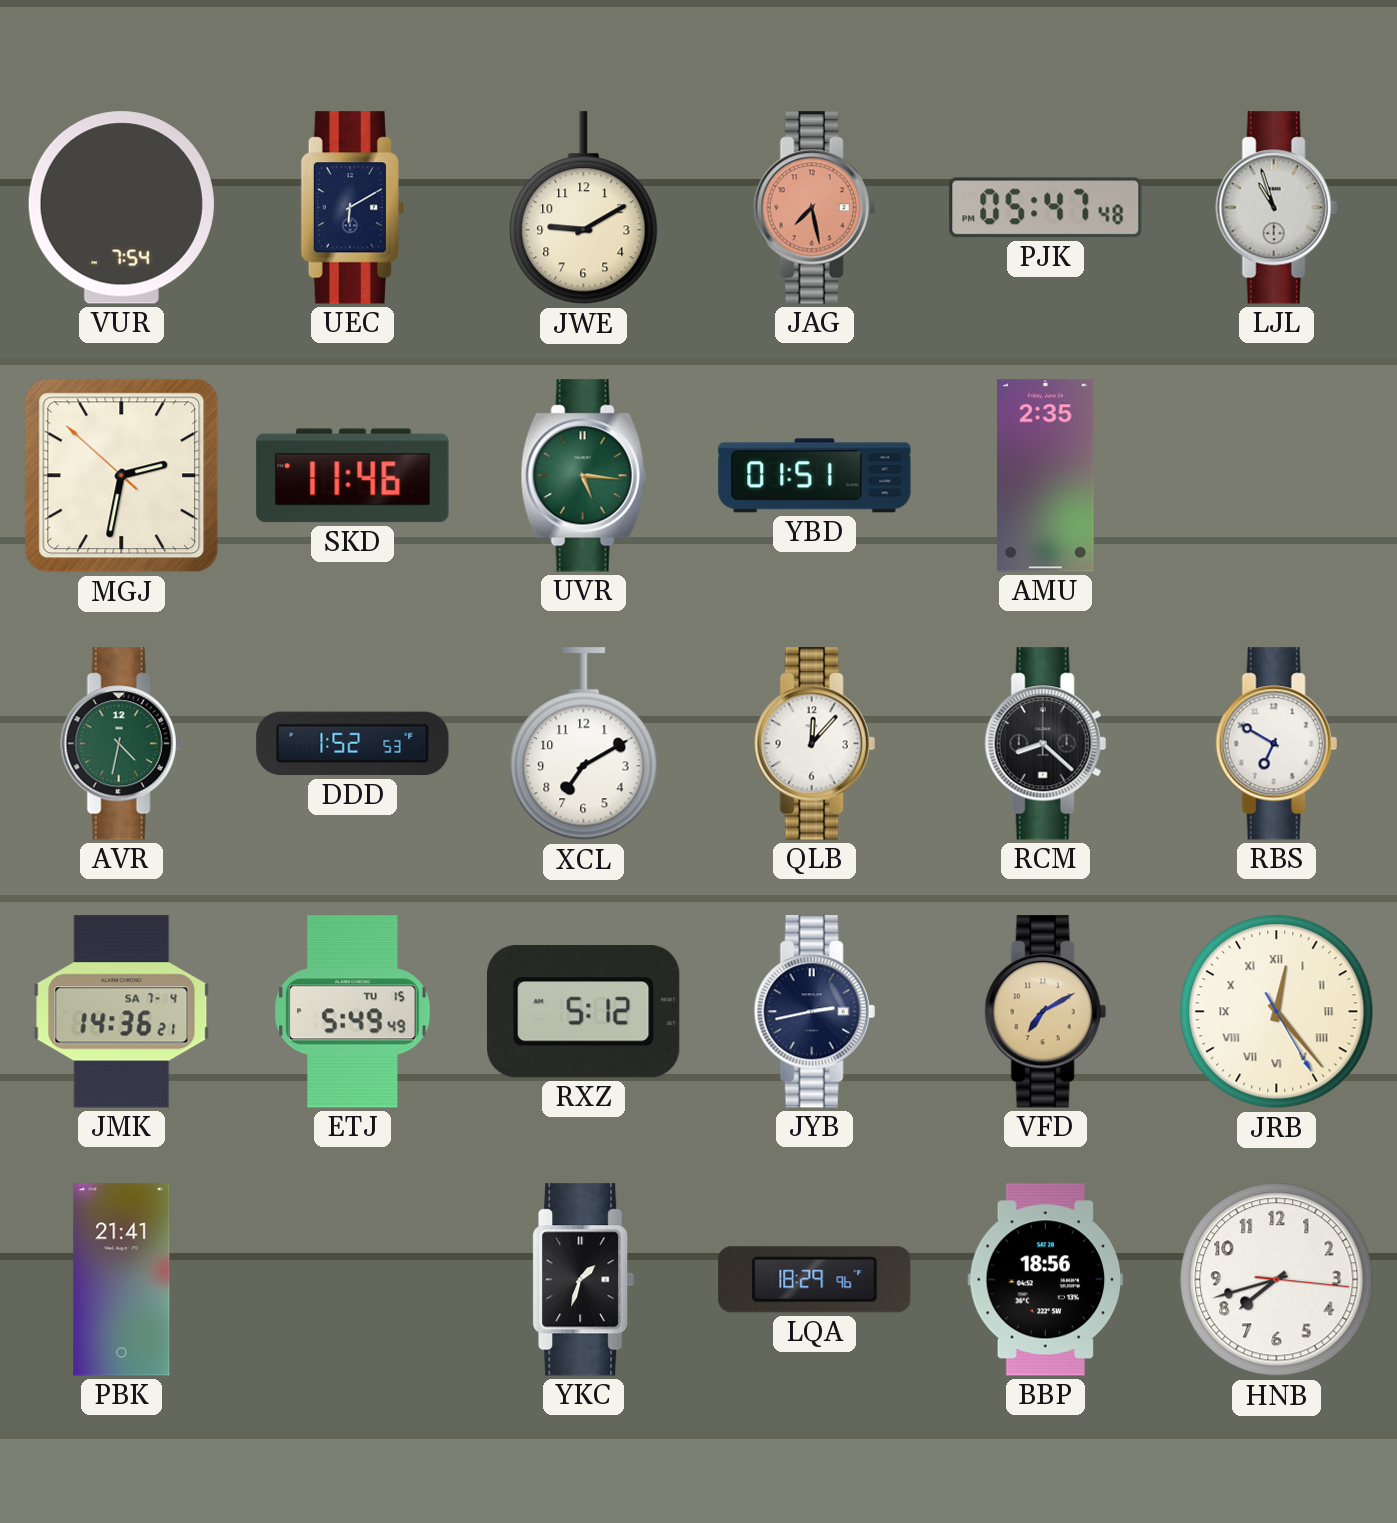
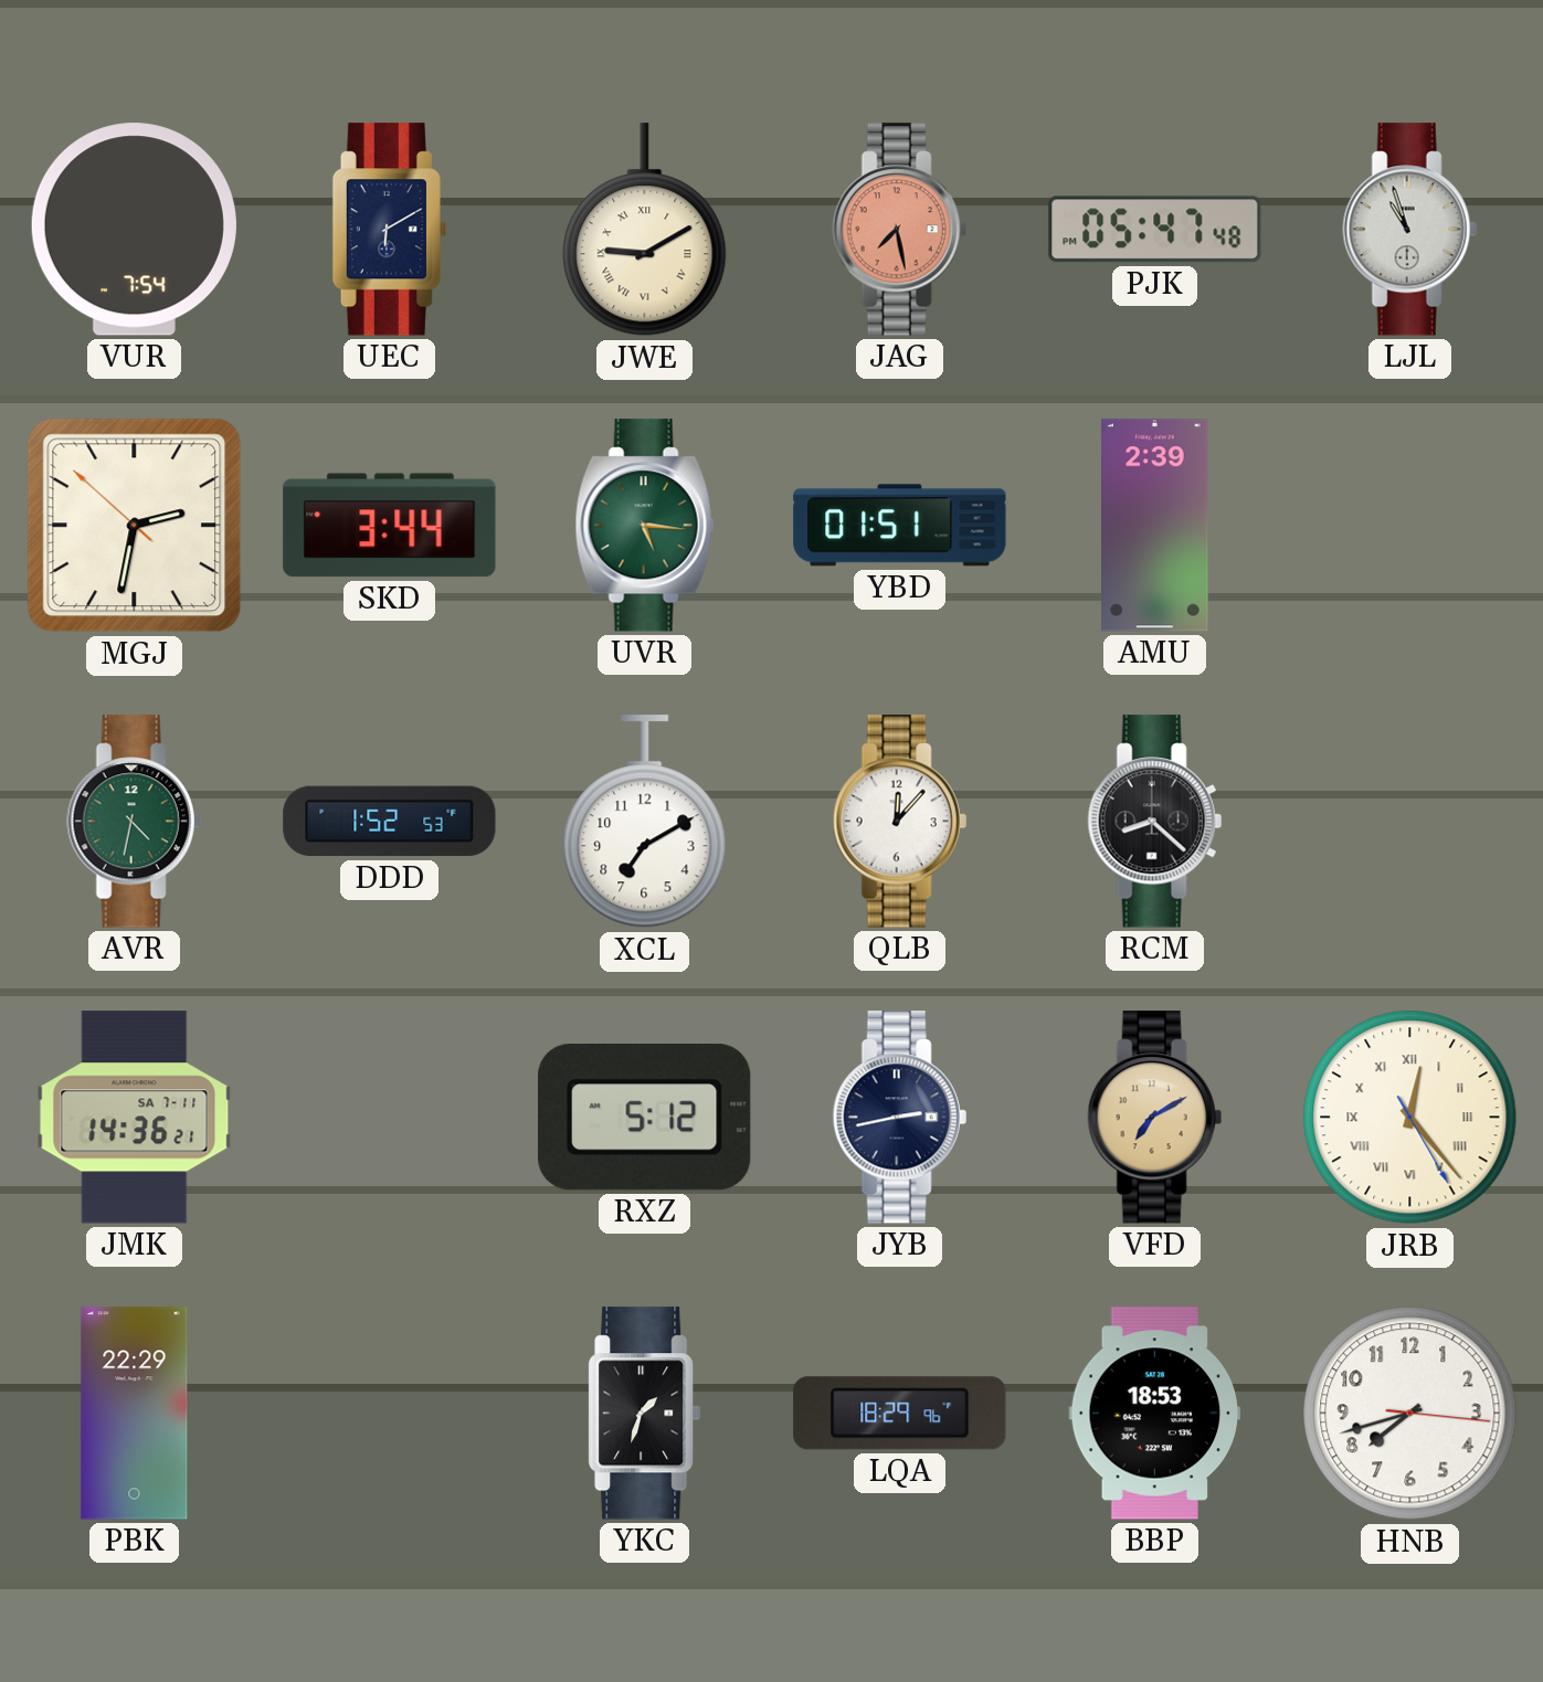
JWE numerals: Arabic -> Roman (645, 230)
SKD: 11:46 -> 3:44 (390, 526)
AMU: 2:35 -> 2:39 (1155, 526)
RBS: 6:50 -> none (1276, 744)
JMK date: SA 7-4 -> SA 7-11 (135, 1118)
ETJ: 5:49 -> none (353, 1012)
PBK: 21:41 -> 22:29 (135, 1414)
BBP: 18:56 -> 18:53 (1155, 1414)
